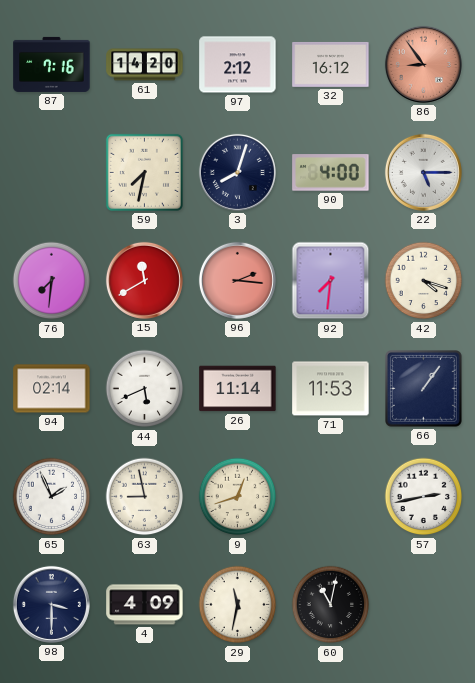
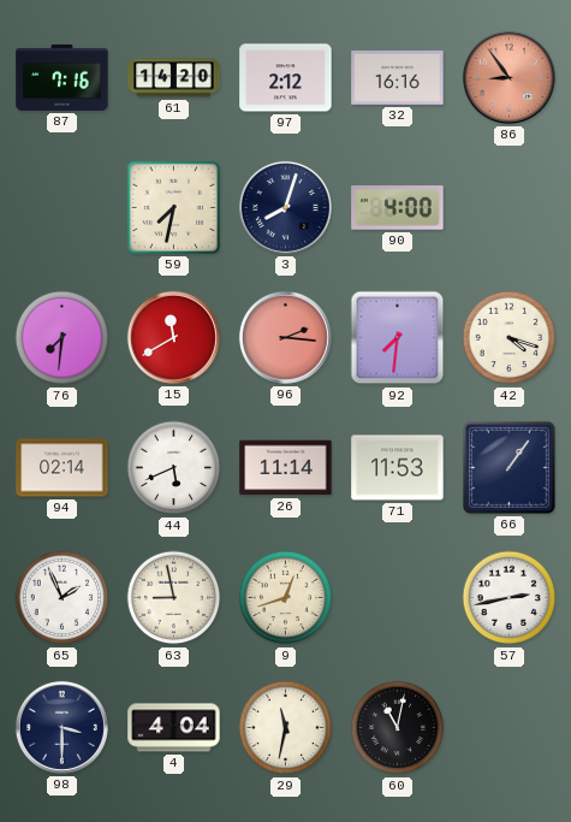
32: 16:12 -> 16:16 (398, 77)
22: 5:15 -> none (423, 172)
4: 4:09 -> 4:04 (174, 728)
